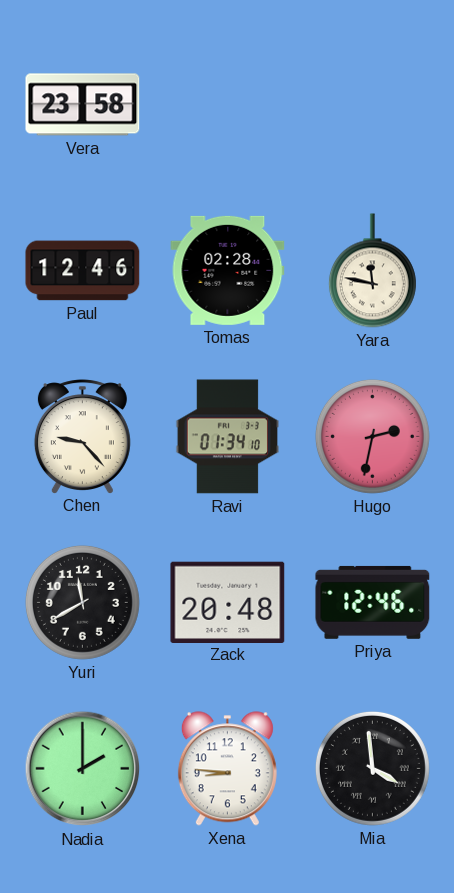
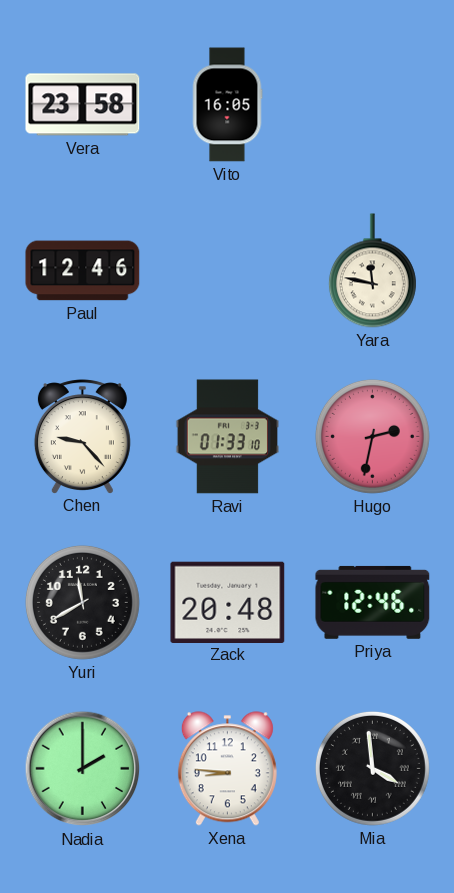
Vito: none -> 16:05 (227, 105)
Tomas: 02:28 -> none (228, 270)
Ravi: 01:34 -> 01:33 (227, 437)
